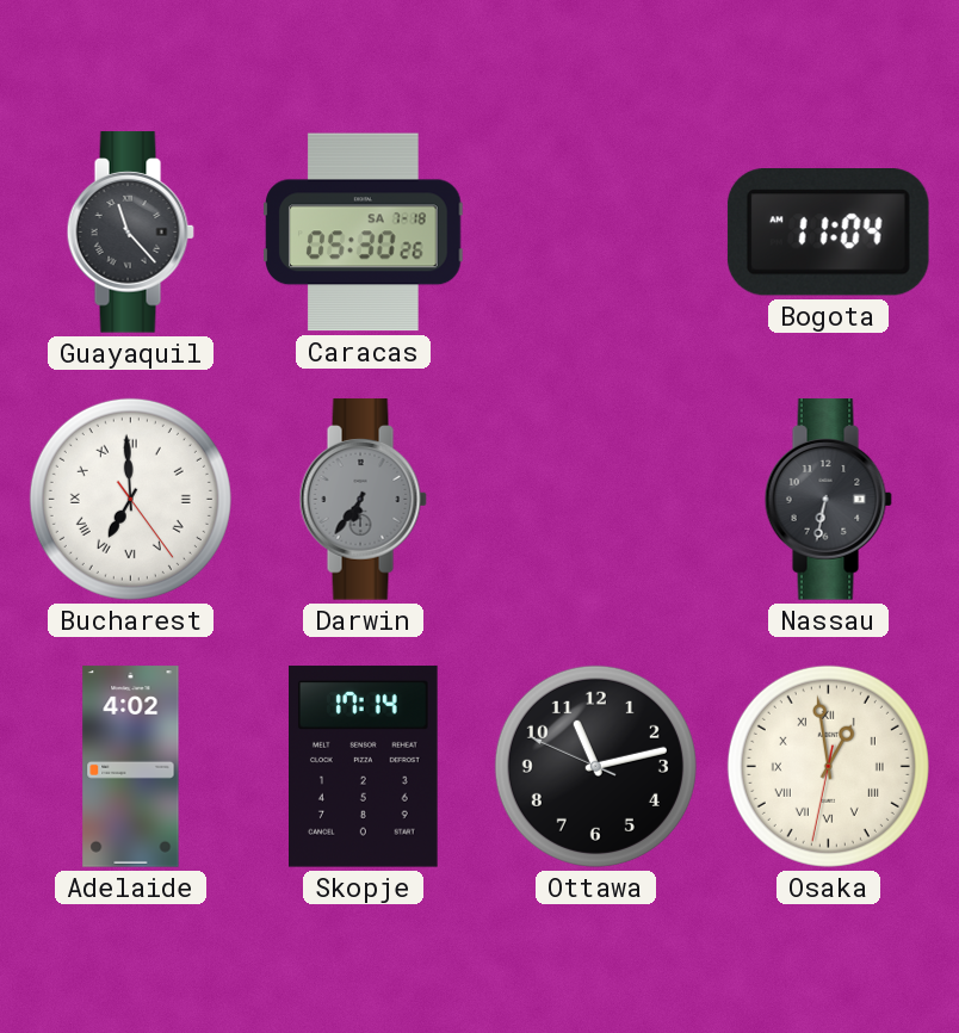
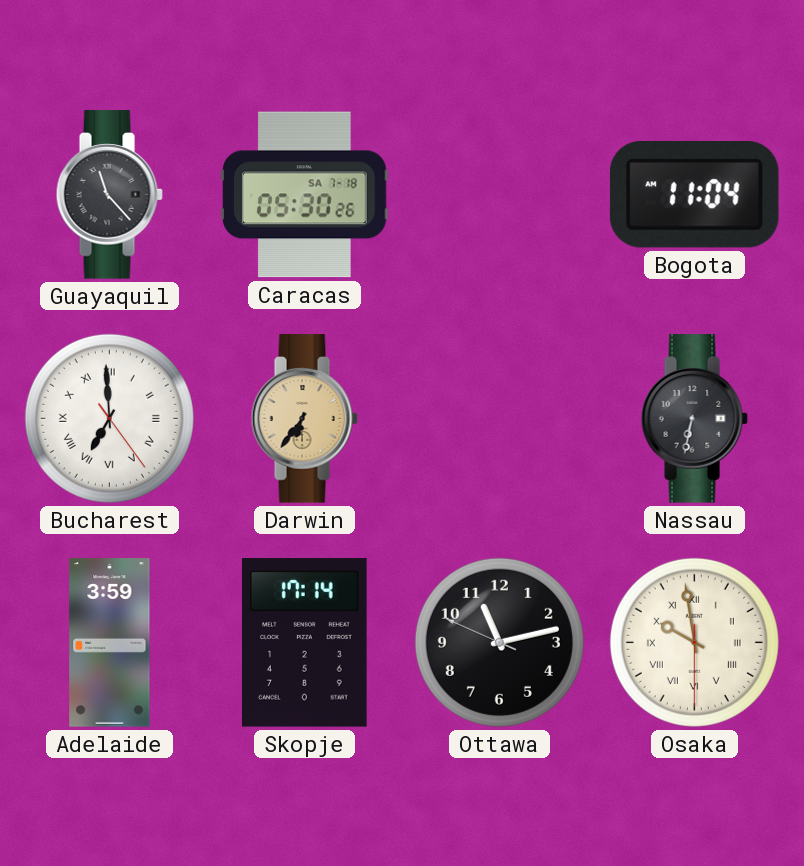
Darwin dial: grey -> champagne (304, 419)
Adelaide: 4:02 -> 3:59 (110, 643)
Osaka: 12:58 -> 9:58 (694, 642)
